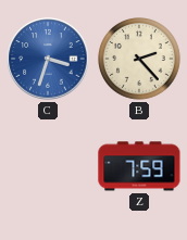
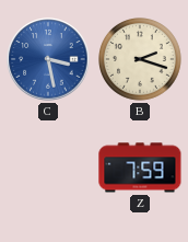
C: 3:33 -> 3:28 (48, 59)
B: 2:23 -> 2:18 (141, 60)
